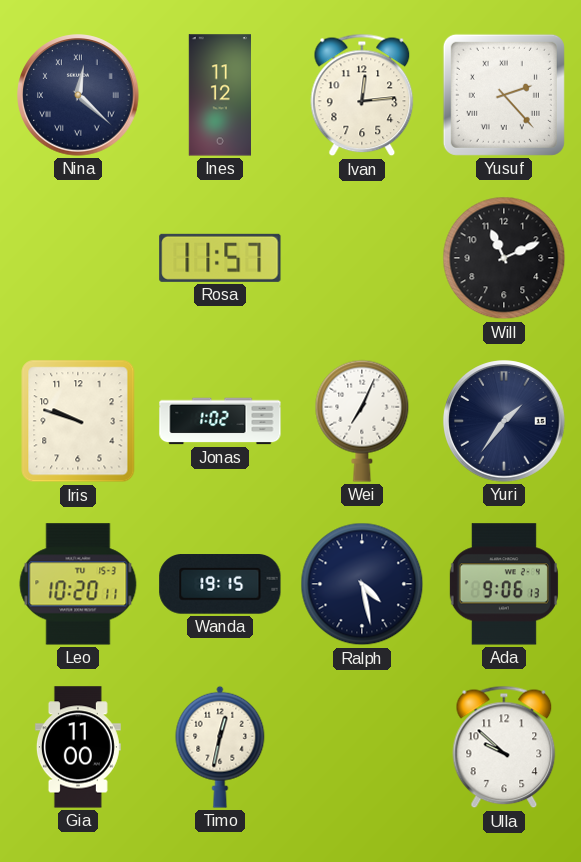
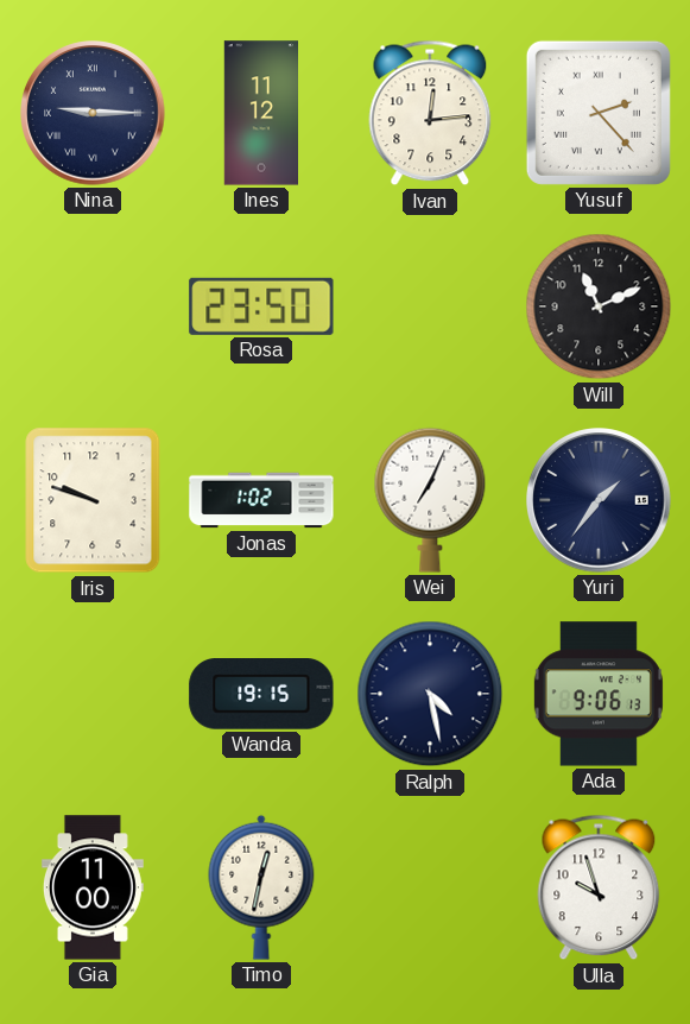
Nina: 12:22 -> 9:15 (93, 113)
Rosa: 11:57 -> 23:50 (261, 306)
Leo: 10:20 -> none (78, 584)
Ulla: 9:52 -> 9:57 (599, 887)
